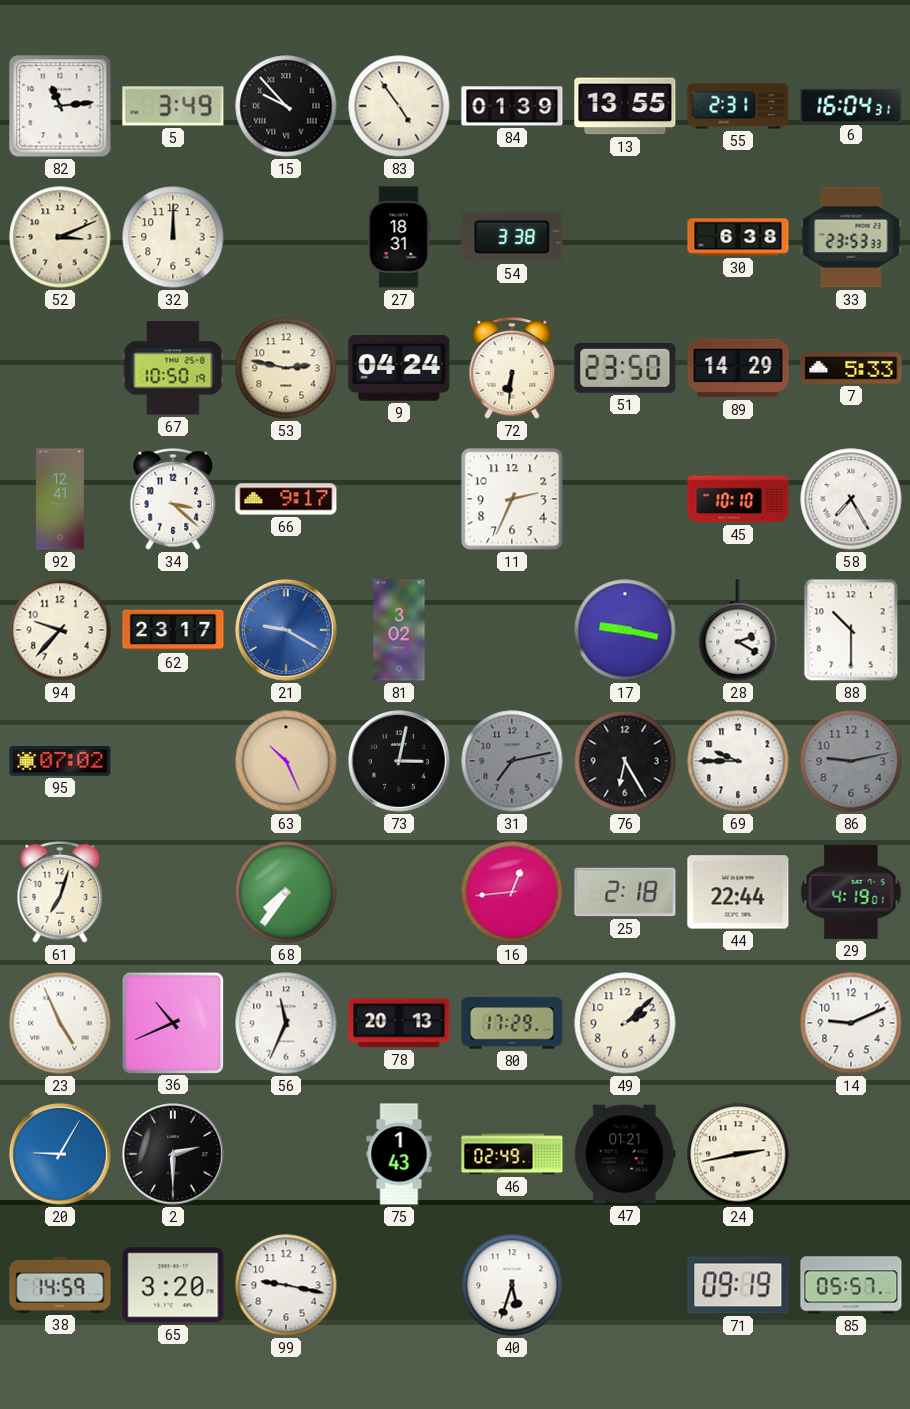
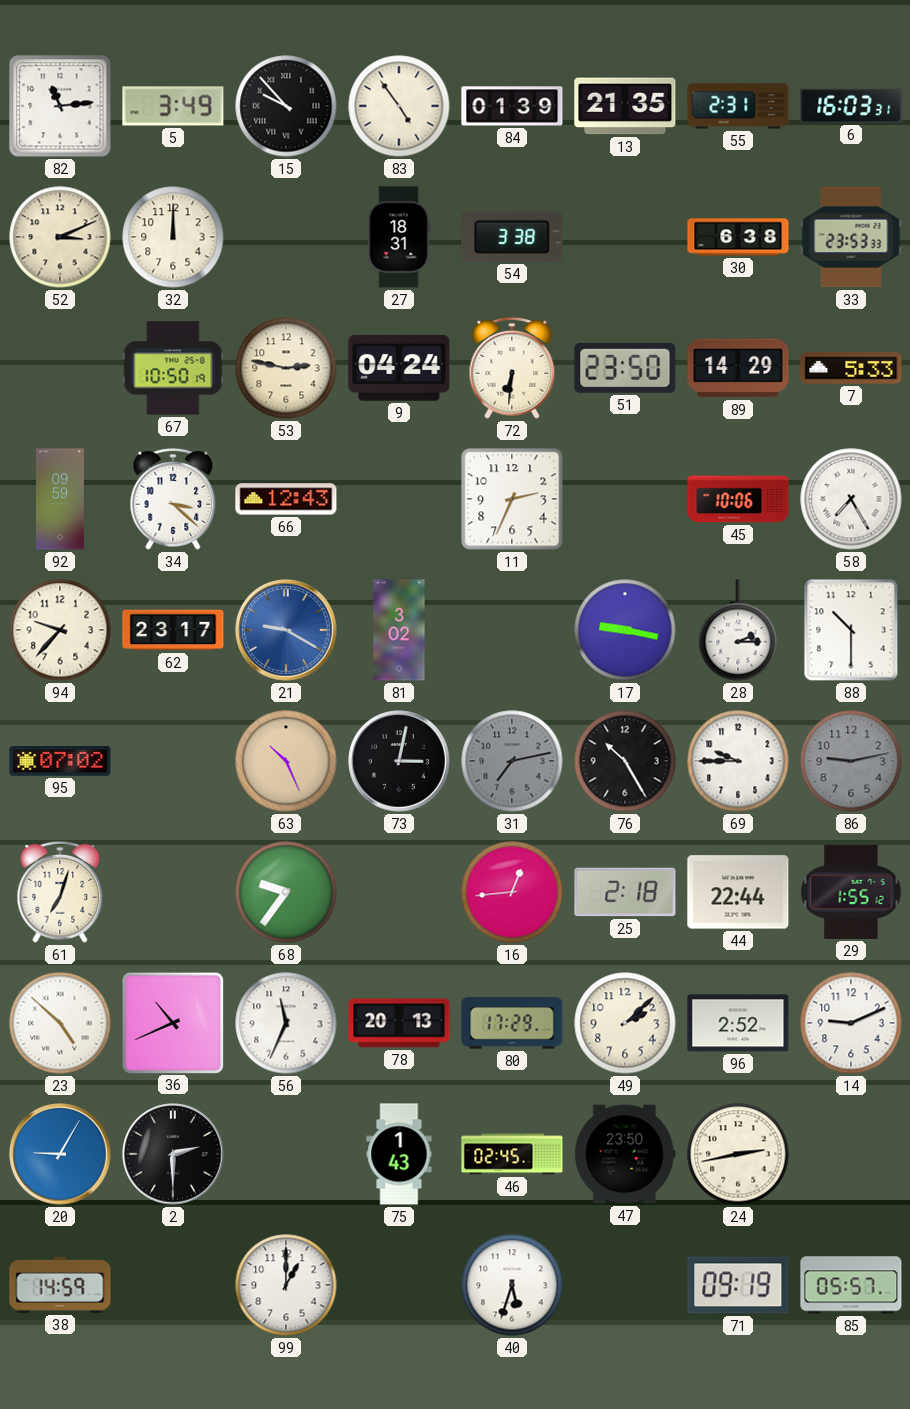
13: 13:55 -> 21:35 (625, 106)
6: 16:04 -> 16:03 (851, 106)
92: 12:41 -> 09:59 (60, 499)
66: 9:17 -> 12:43 (286, 499)
45: 10:10 -> 10:06 (738, 499)
28: 2:20 -> 2:15 (738, 630)
76: 6:25 -> 10:25 (625, 761)
68: 7:36 -> 9:36 (286, 892)
29: 4:19 -> 1:55 (851, 892)
23: 4:56 -> 4:52 (60, 1023)
96: none -> 2:52 (738, 1023)
46: 02:49 -> 02:45 (512, 1154)
47: 01:21 -> 23:50 (625, 1154)
65: 3:20 -> none (173, 1285)
99: 9:17 -> 1:00 (286, 1285)
